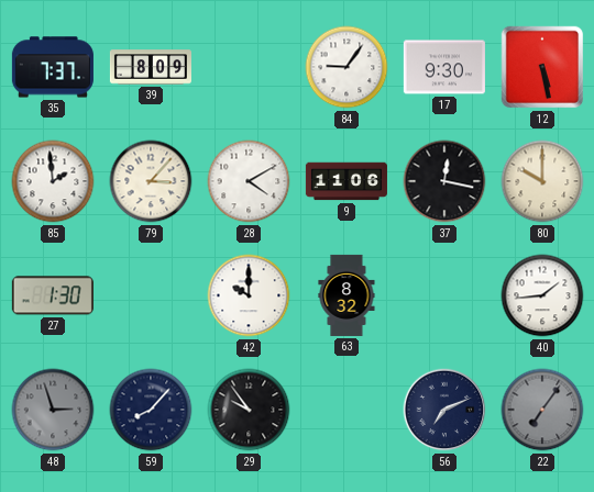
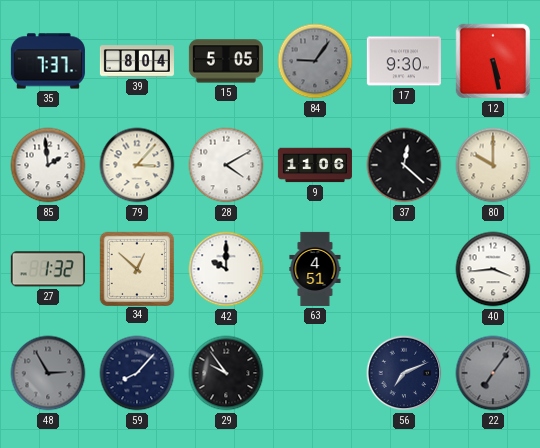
39: 8:09 -> 8:04 (137, 61)
15: none -> 5:05 (226, 61)
84 dial: white -> grey (315, 61)
37: 12:17 -> 12:22 (404, 165)
27: 1:30 -> 1:32 (48, 269)
34: none -> 12:52 (136, 268)
63: 8:32 -> 4:51 (315, 269)
40: 1:44 -> 3:44 (493, 269)
48: 2:57 -> 2:55 (48, 373)
